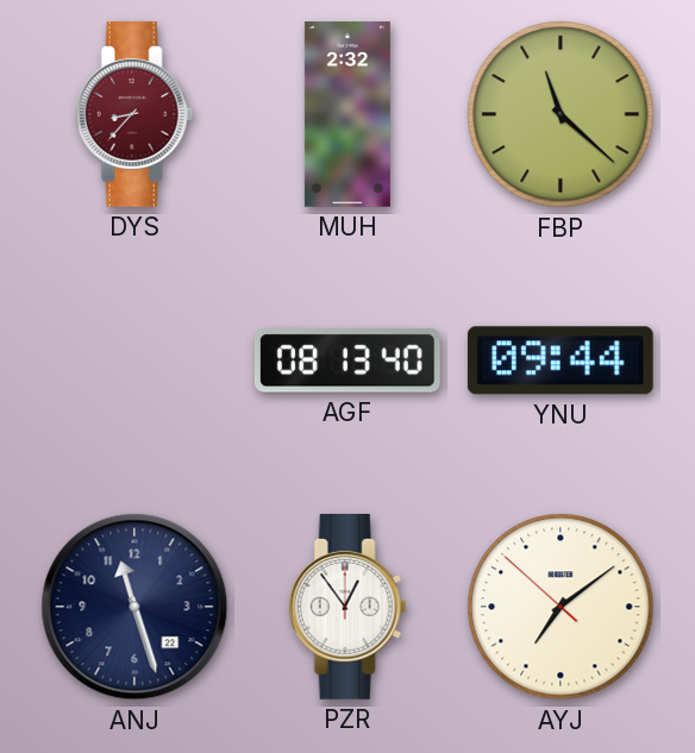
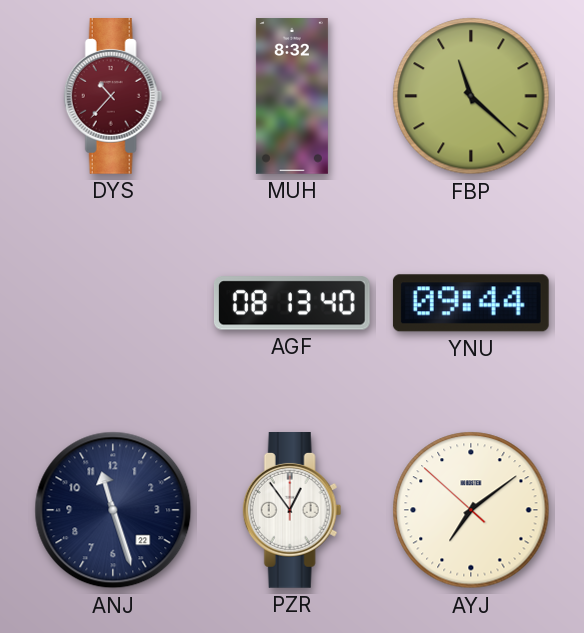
DYS: 8:37 -> 10:37 (113, 97)
MUH: 2:32 -> 8:32 (292, 96)
